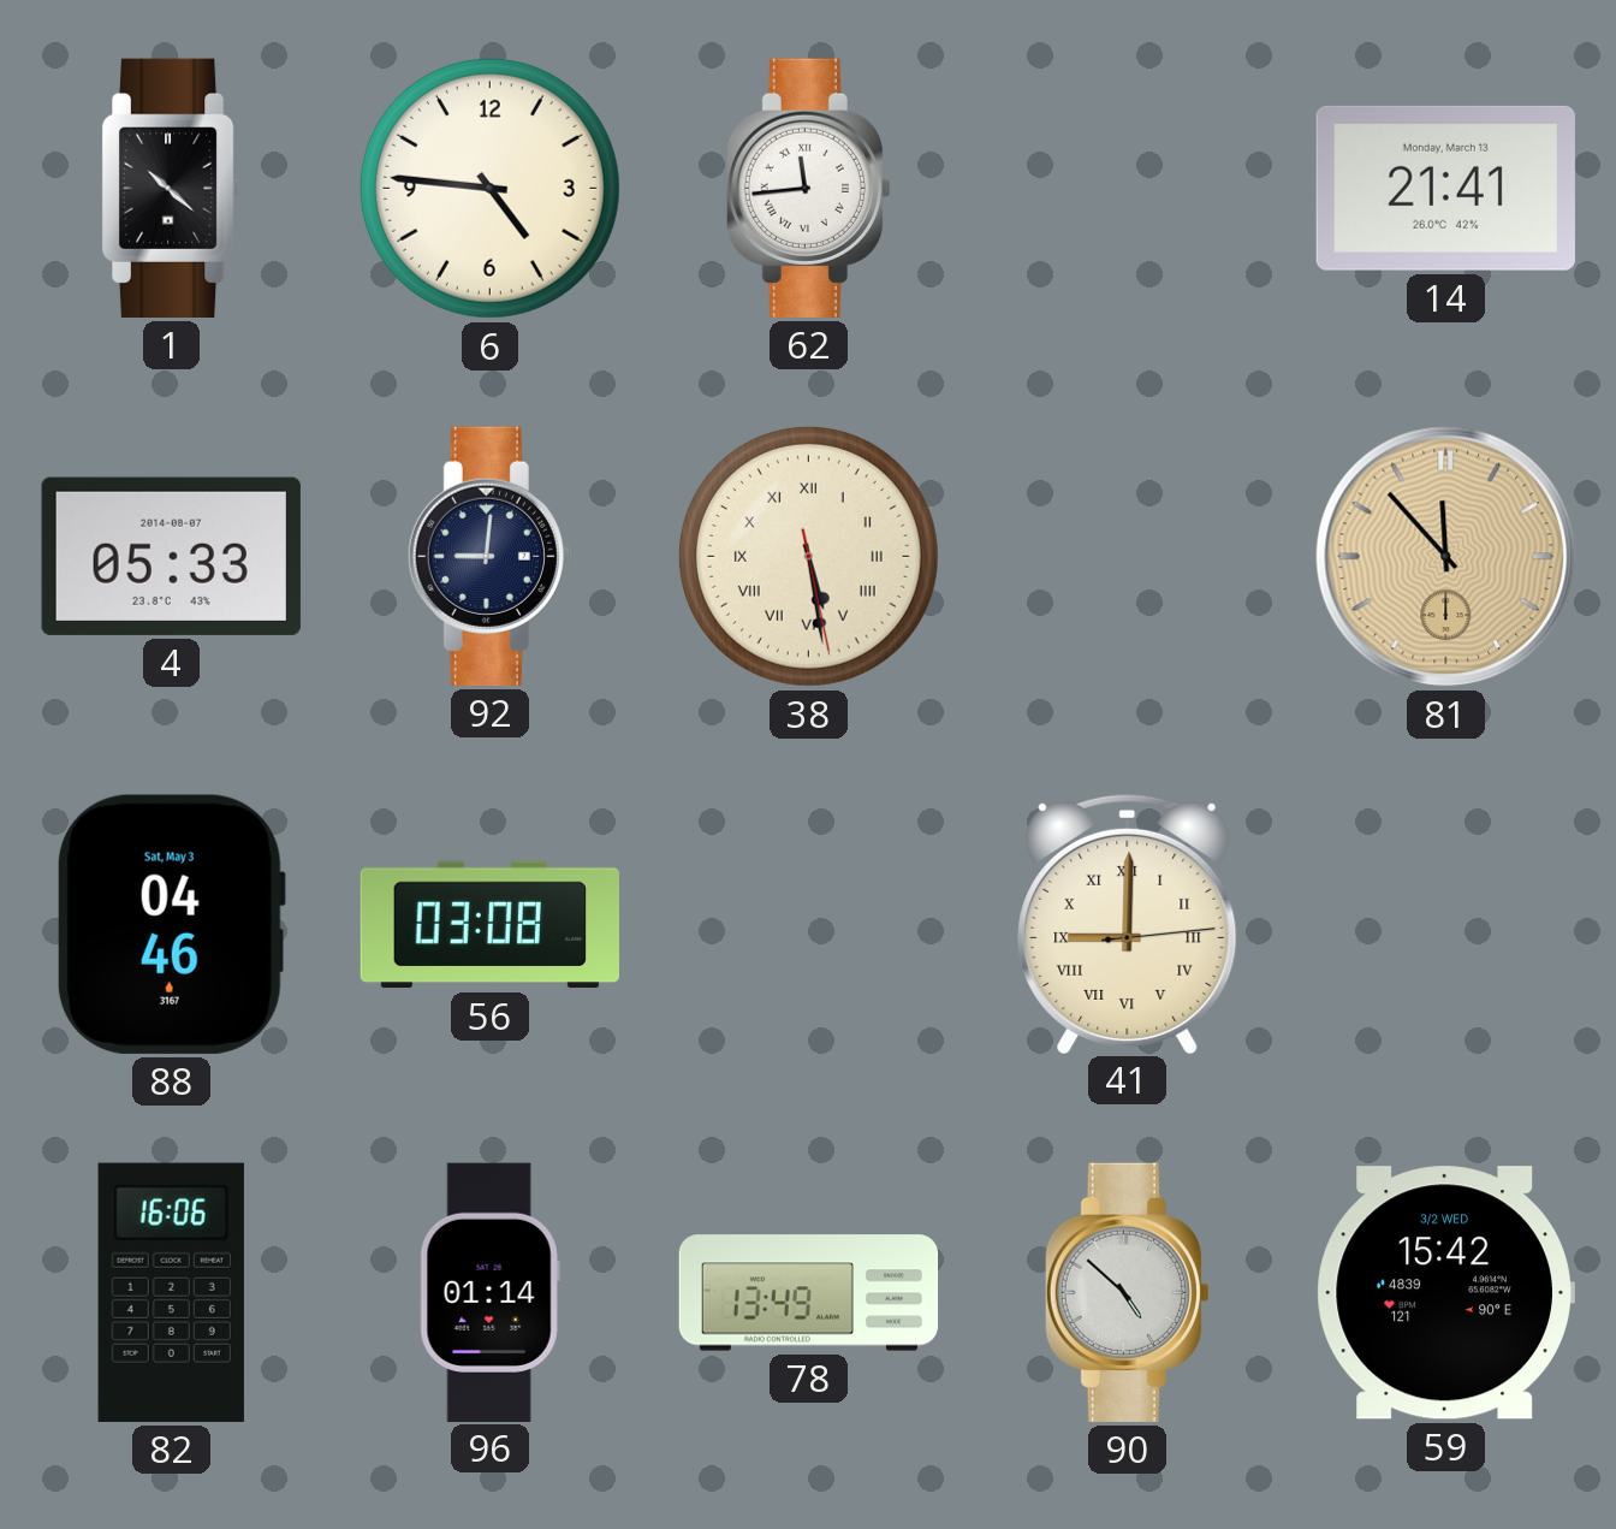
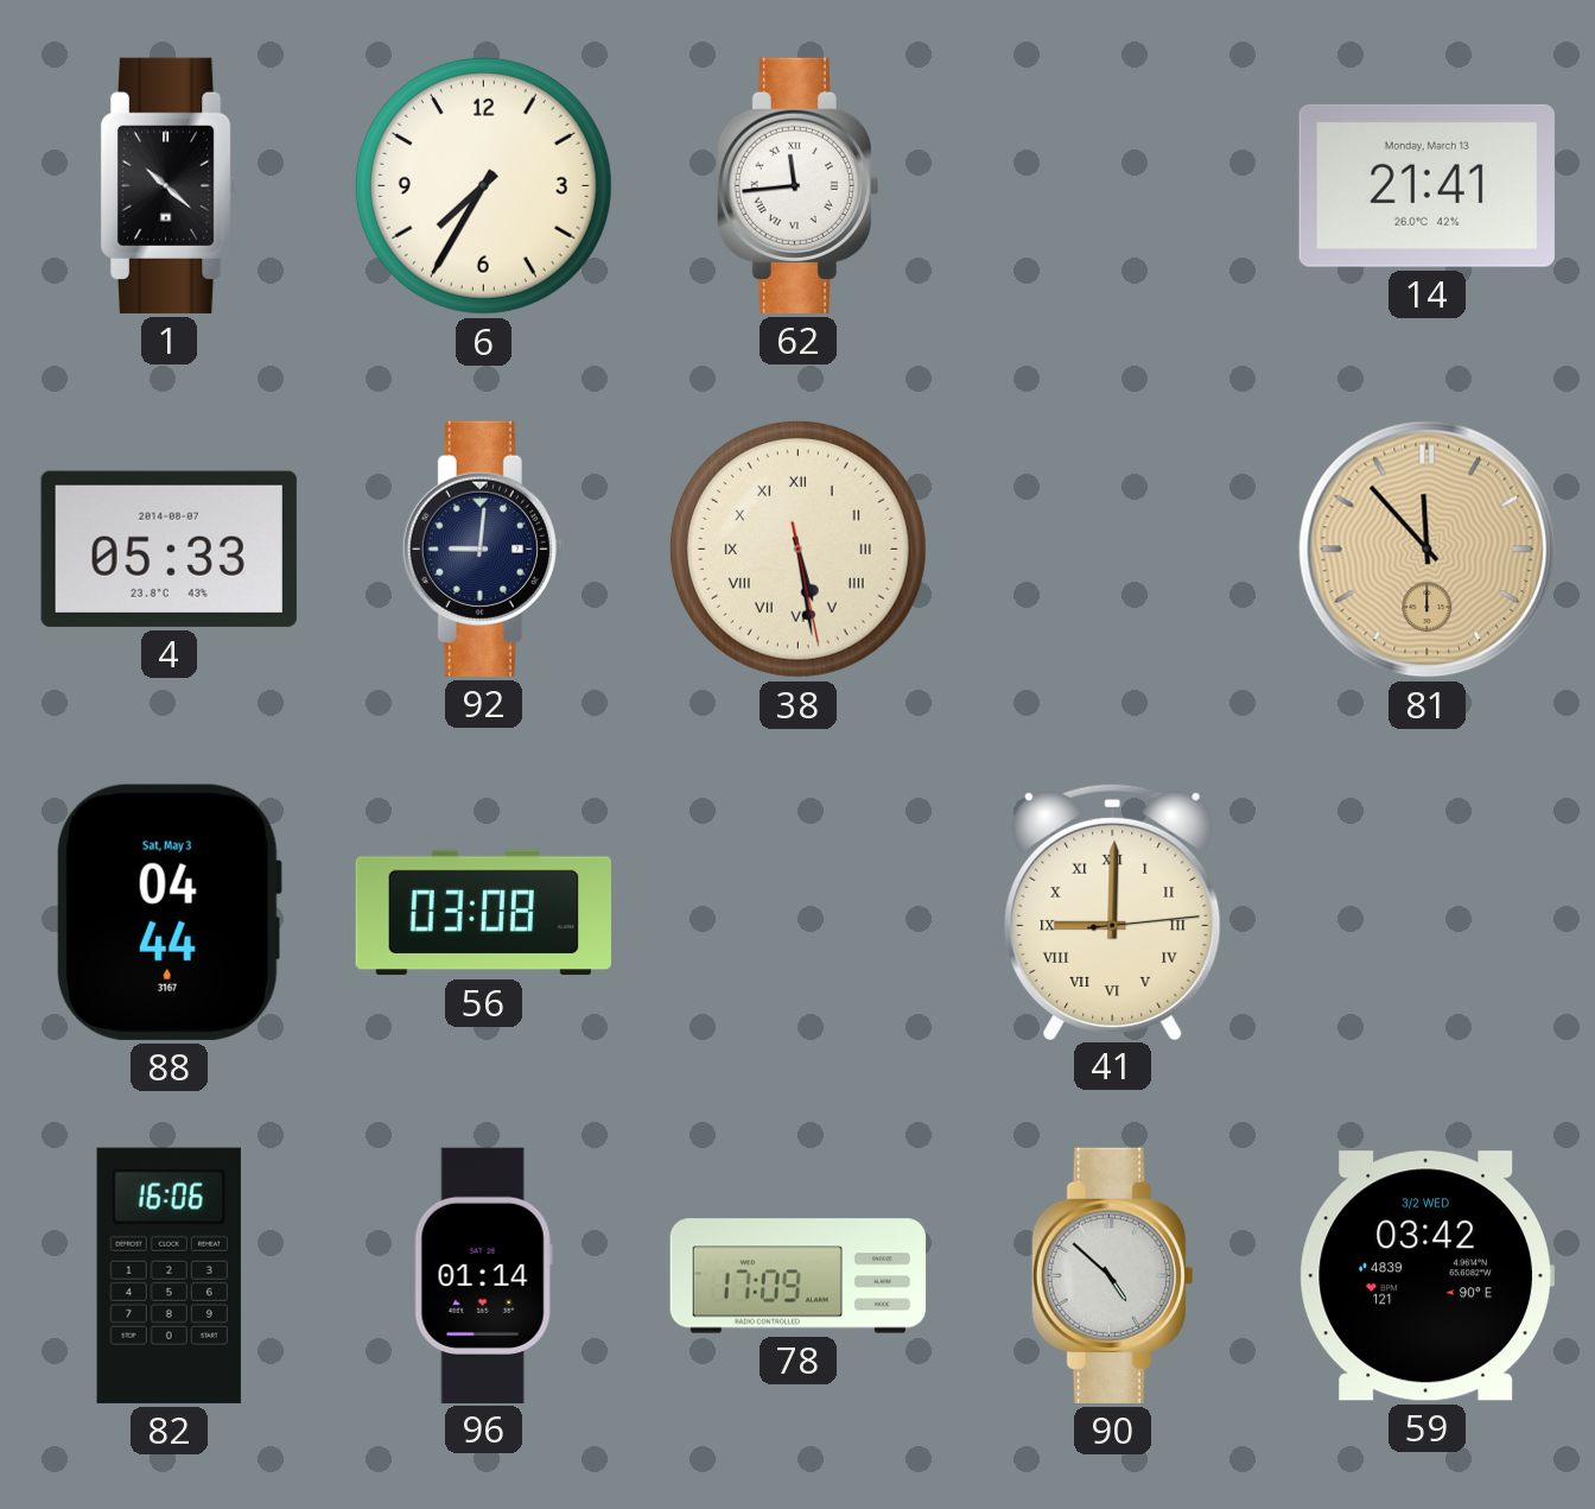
6: 4:46 -> 7:35 (483, 185)
88: 04:46 -> 04:44 (169, 912)
78: 13:49 -> 17:09 (799, 1276)
59: 15:42 -> 03:42 (1426, 1276)
